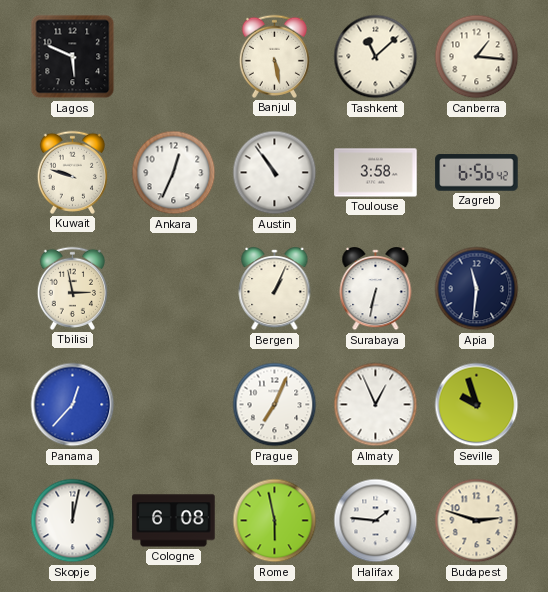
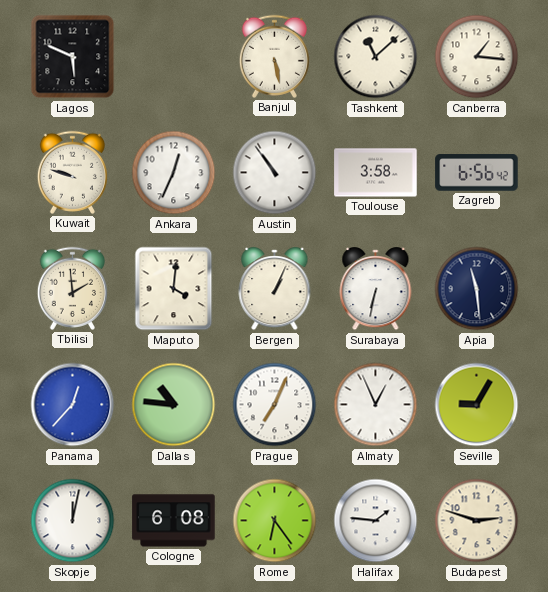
Tbilisi: 2:58 -> 1:59 (72, 288)
Maputo: none -> 4:01 (174, 289)
Apia: 11:31 -> 11:29 (477, 289)
Dallas: none -> 10:46 (174, 405)
Seville: 9:57 -> 9:05 (477, 405)
Rome: 5:58 -> 6:24 (275, 521)
